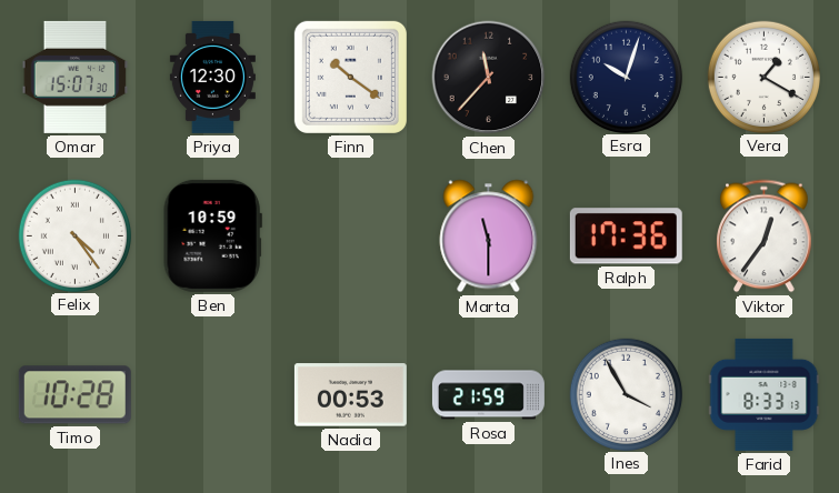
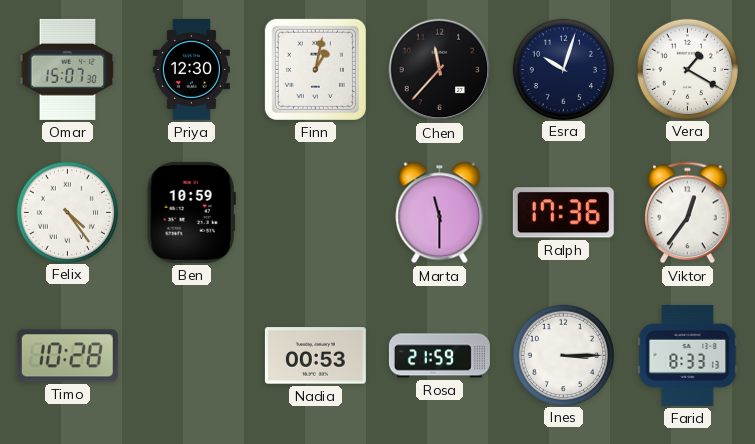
Finn: 10:21 -> 1:02 (315, 69)
Ines: 3:55 -> 3:15 (563, 355)
